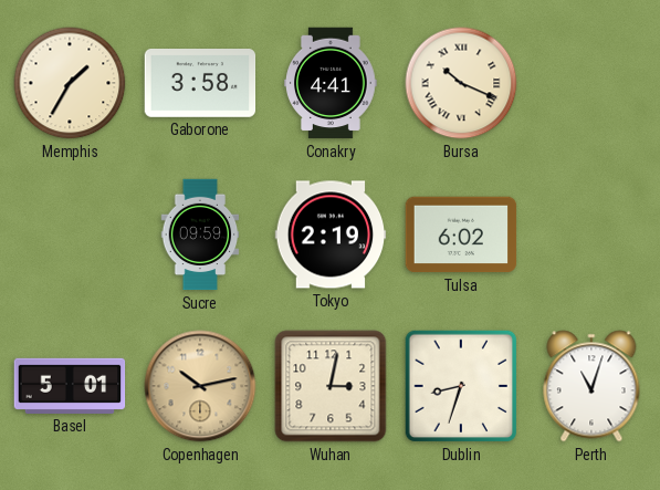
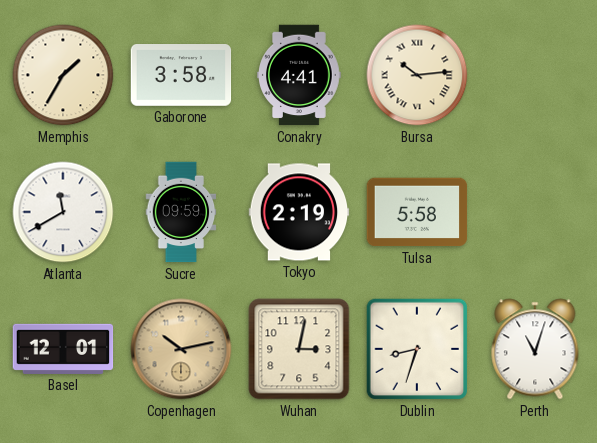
Bursa: 10:19 -> 10:14 (417, 75)
Atlanta: none -> 11:40 (63, 212)
Tulsa: 6:02 -> 5:58 (417, 212)
Basel: 5:01 -> 12:01 (63, 349)
